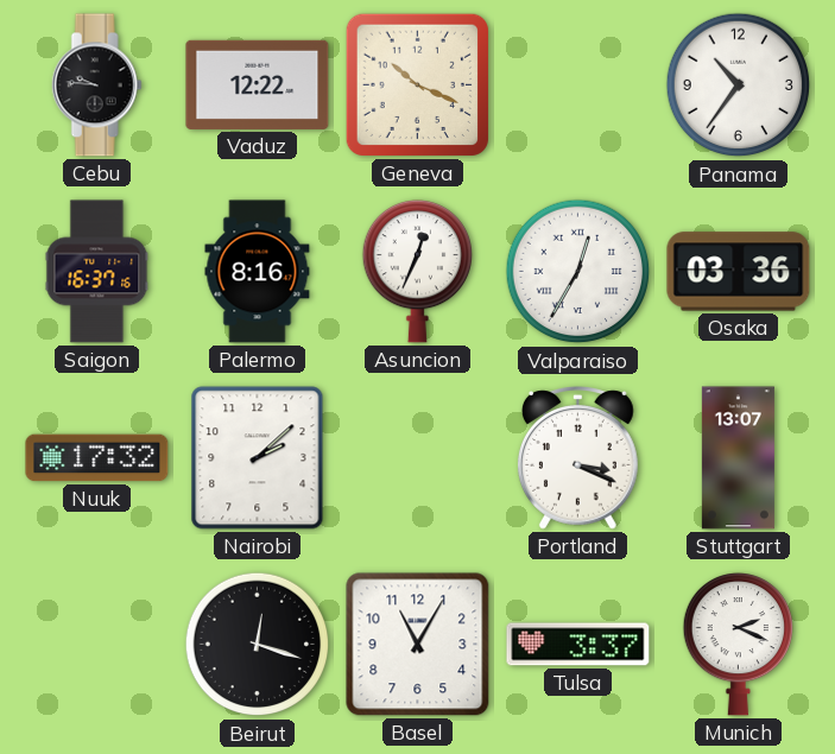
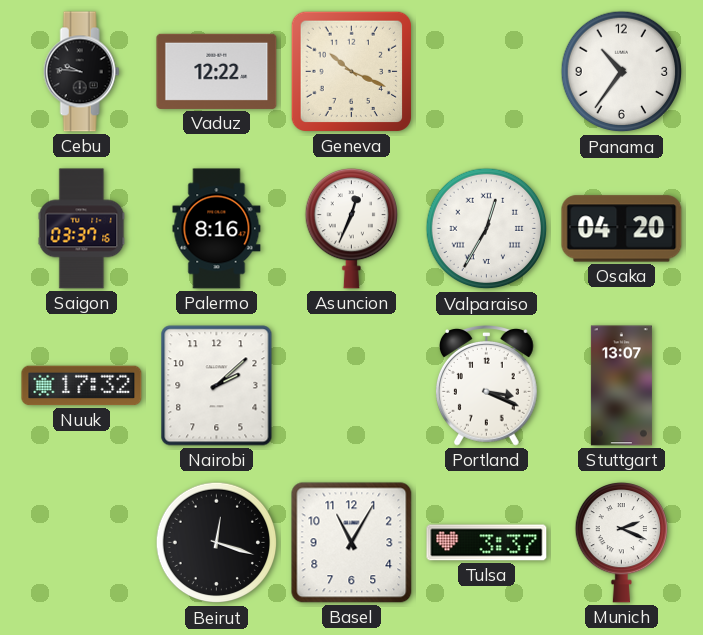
Saigon: 16:37 -> 03:37 (82, 229)
Osaka: 03:36 -> 04:20 (622, 229)
